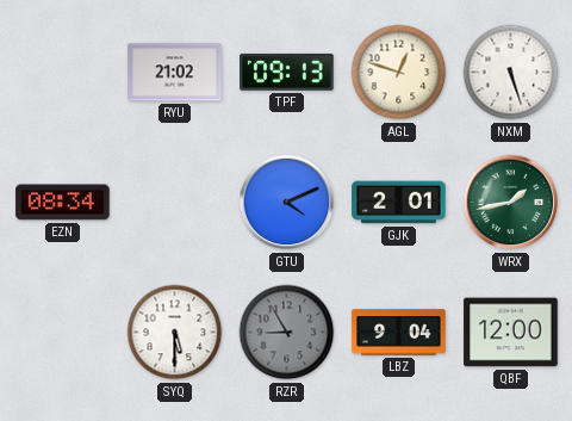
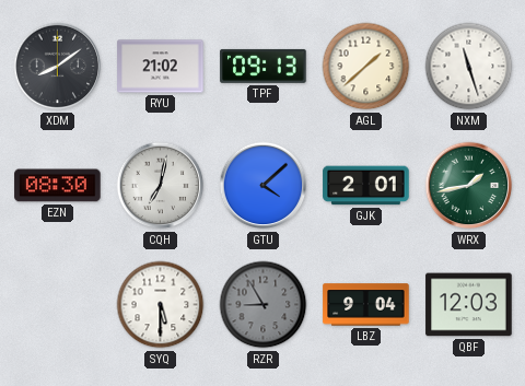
XDM: none -> 8:09 (58, 67)
AGL: 12:48 -> 1:38 (366, 67)
NXM: 5:27 -> 11:27 (469, 67)
EZN: 08:34 -> 08:30 (58, 186)
CQH: none -> 7:02 (161, 186)
GTU: 4:11 -> 4:08 (264, 186)
QBF: 12:00 -> 12:03 (469, 305)
